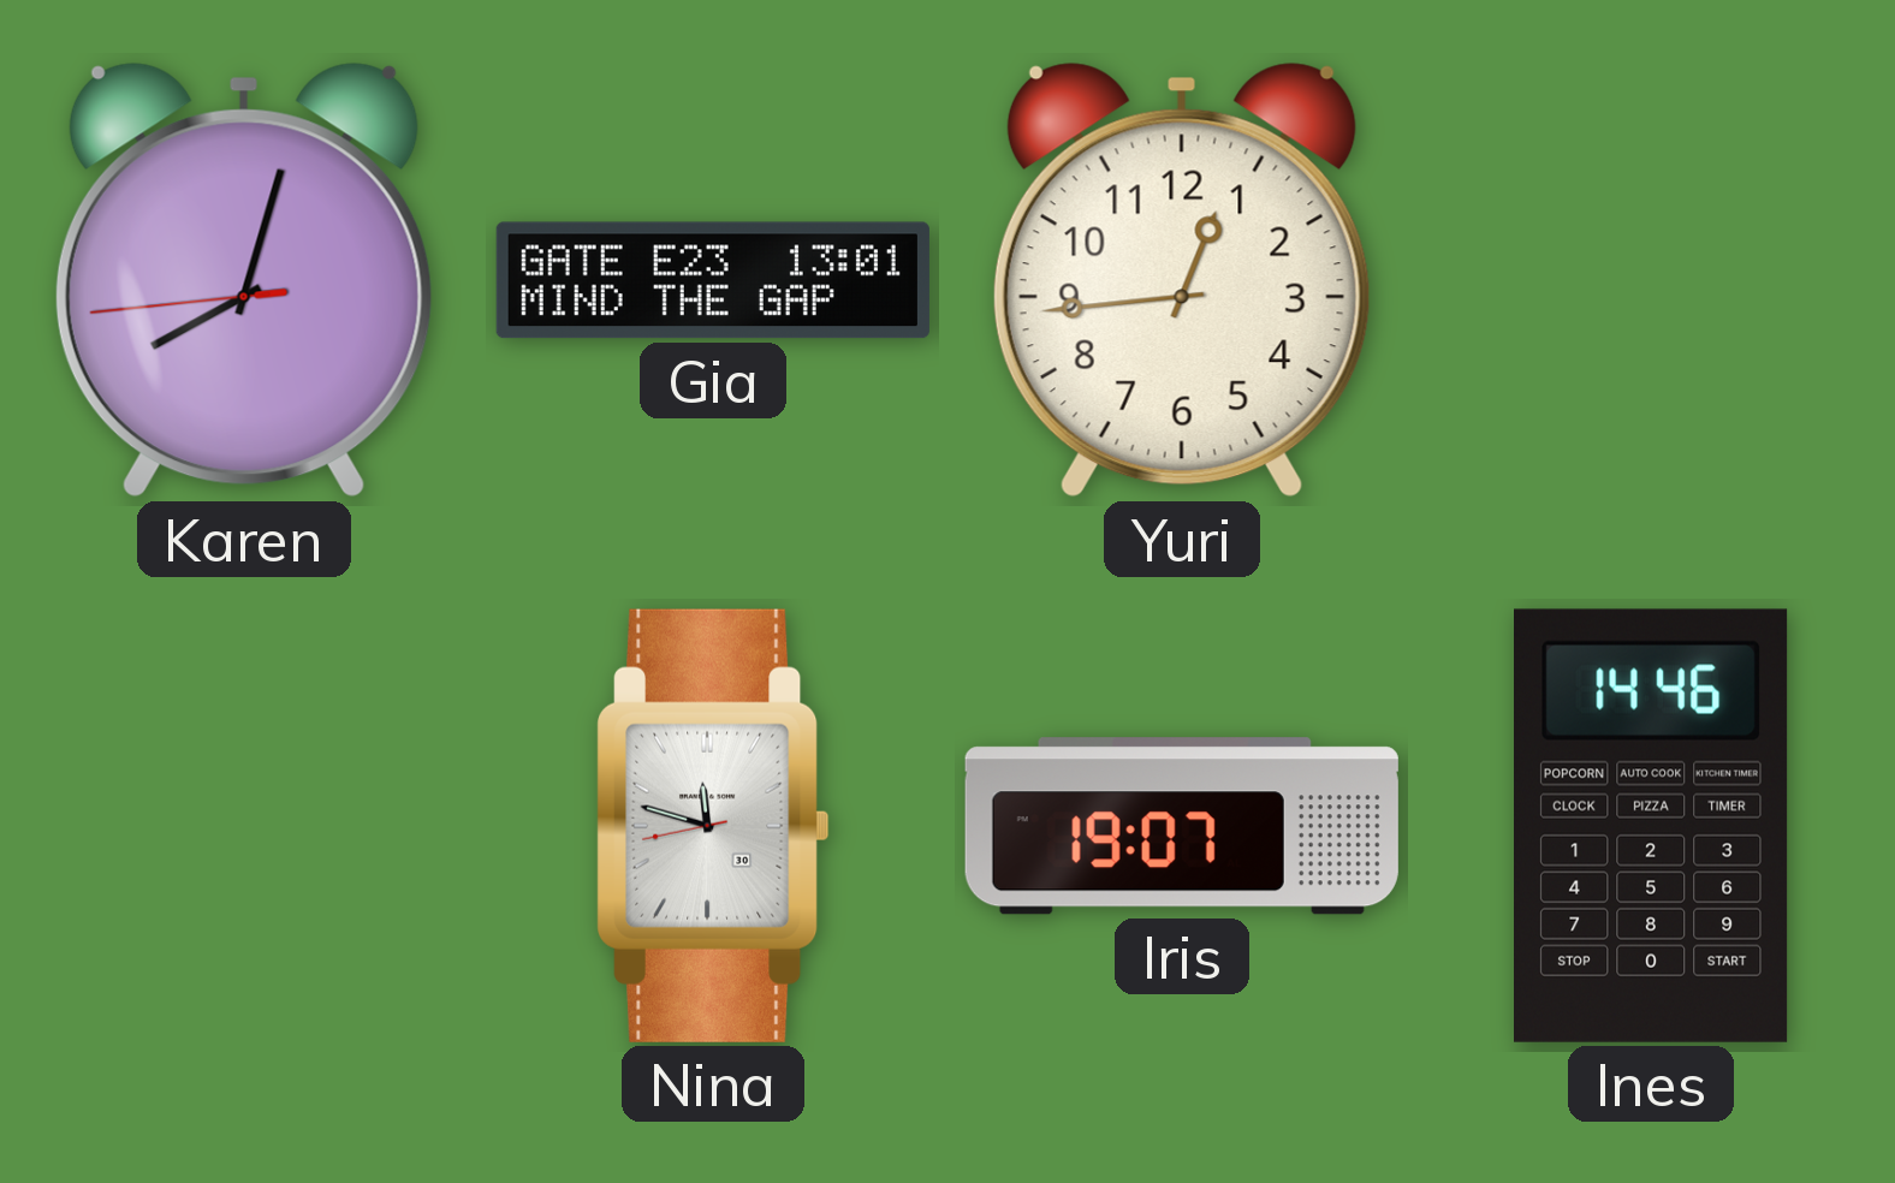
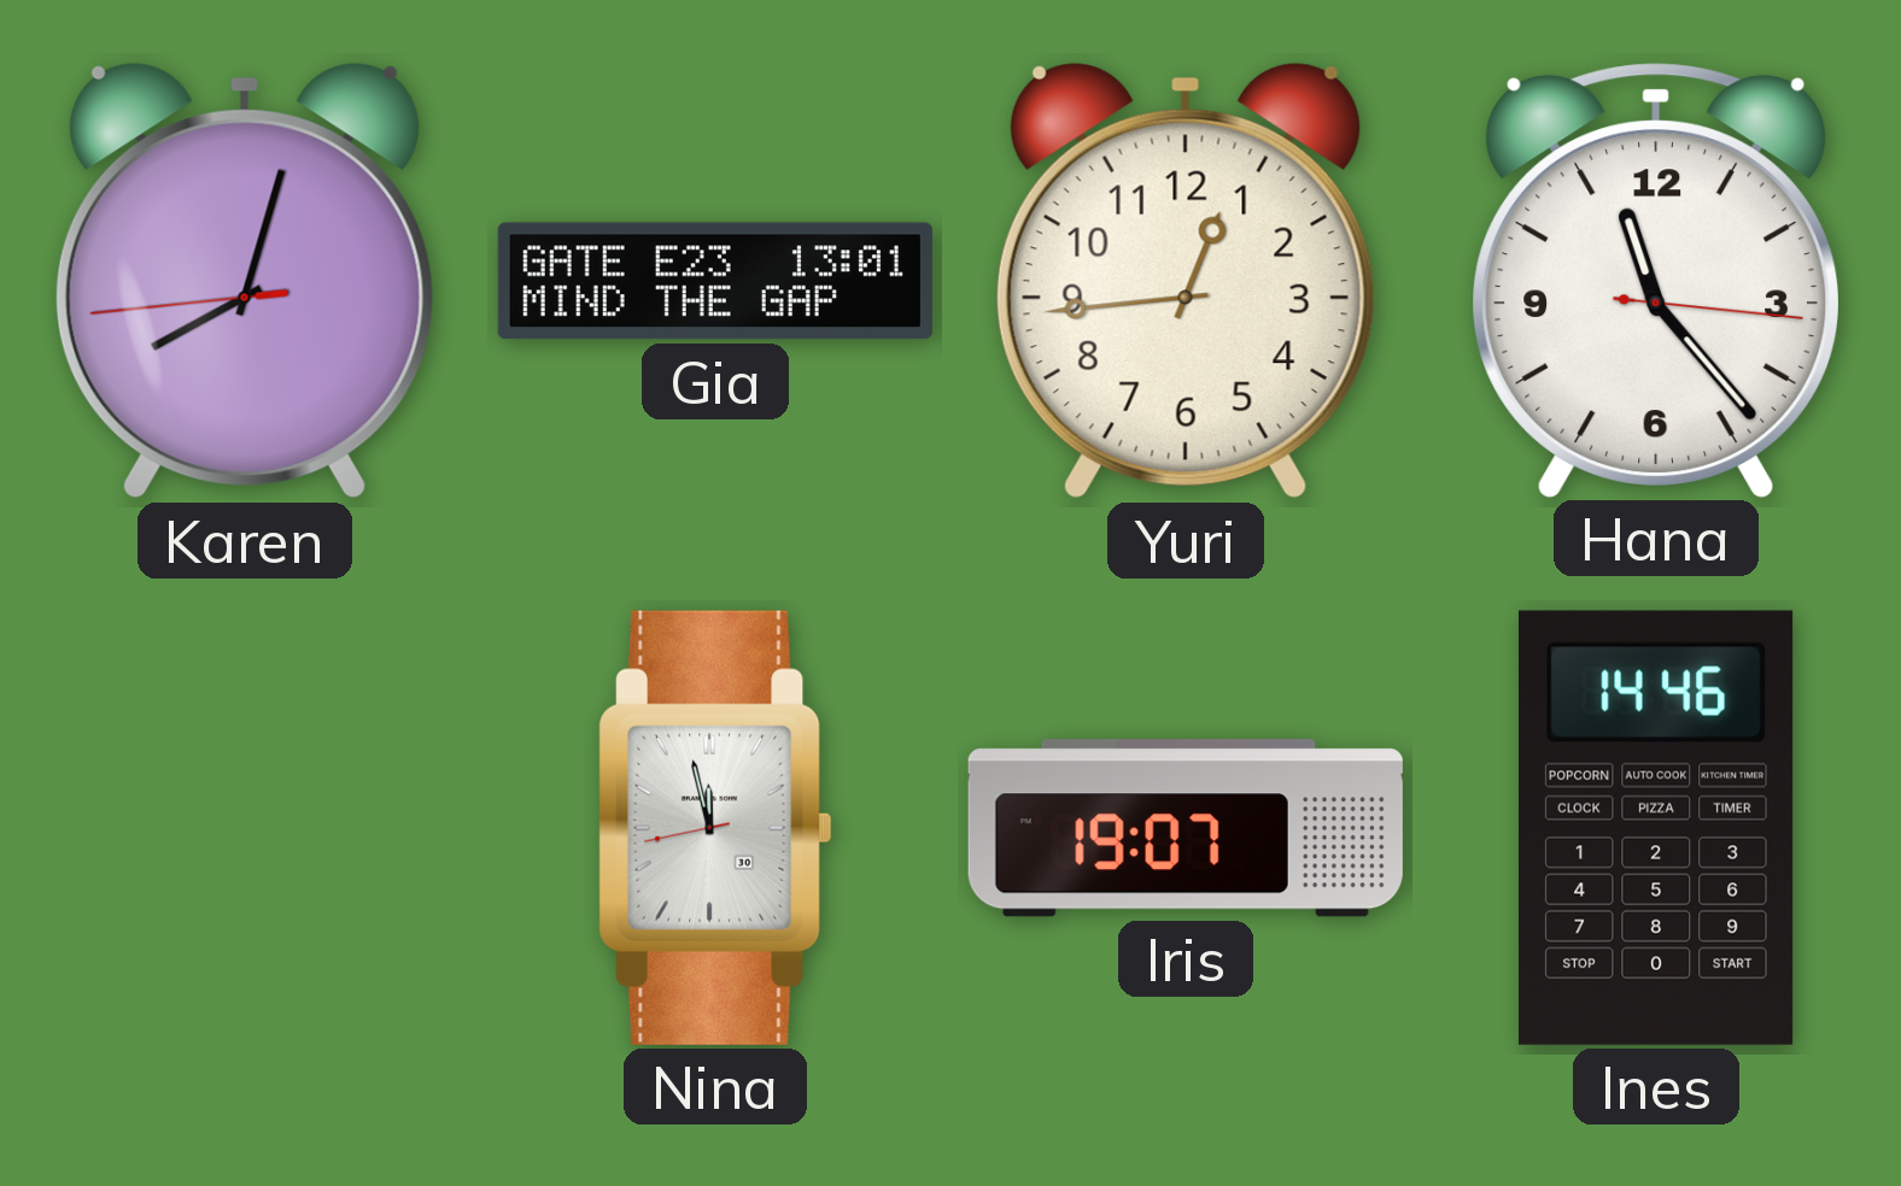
Hana: none -> 11:23 (1656, 280)
Nina: 11:47 -> 11:57 (715, 828)
